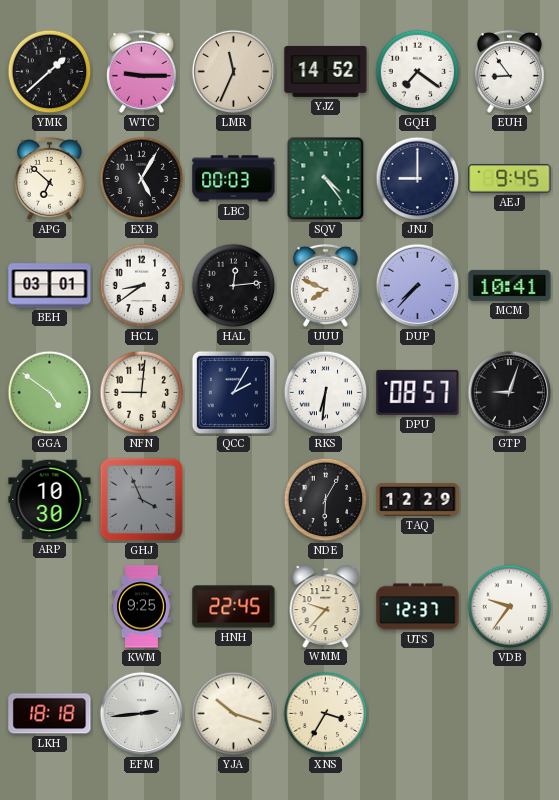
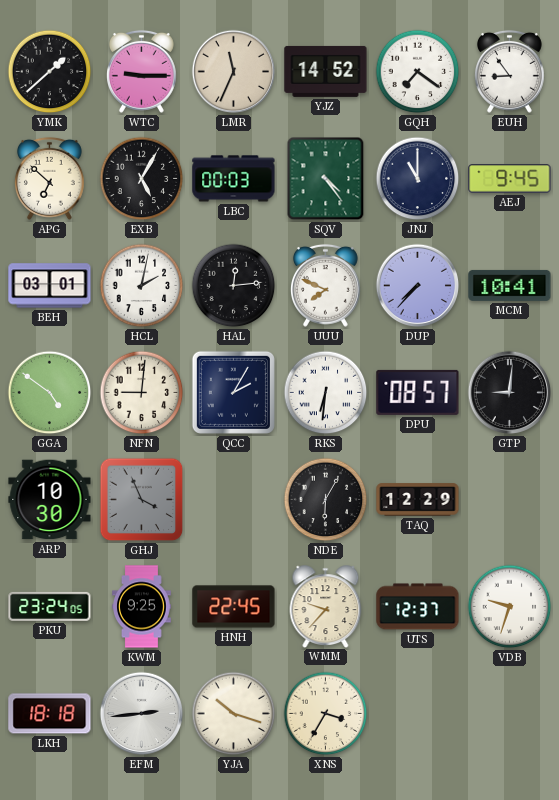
JNJ: 9:00 -> 11:00 (418, 179)
HCL: 8:39 -> 2:02 (142, 286)
GTP: 9:03 -> 9:01 (510, 393)
PKU: none -> 23:24 (50, 606)
VDB: 9:36 -> 9:33 (510, 607)
